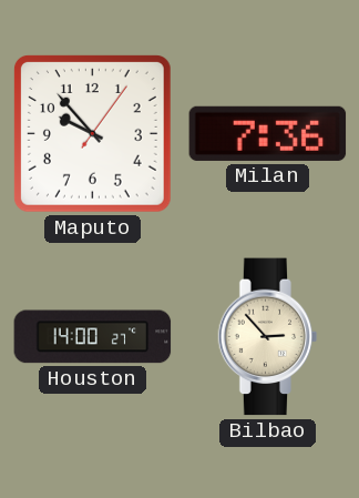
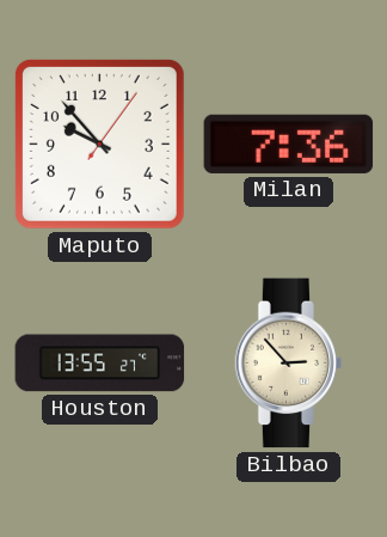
Houston: 14:00 -> 13:55 (100, 364)
